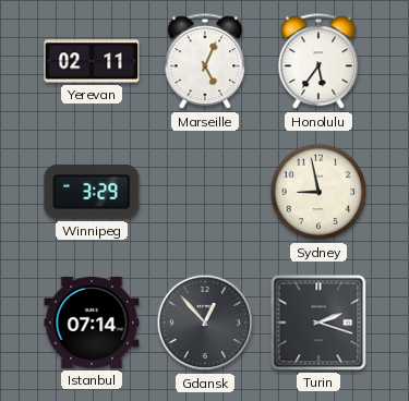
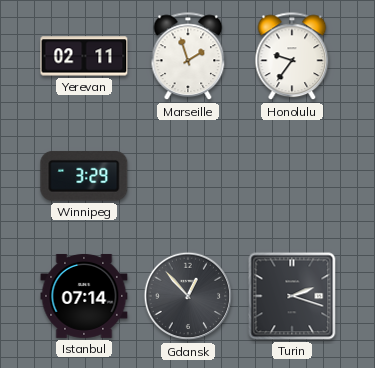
Marseille: 5:04 -> 1:57 (188, 57)
Honolulu: 5:36 -> 9:36 (292, 57)
Sydney: 8:58 -> none (318, 192)
